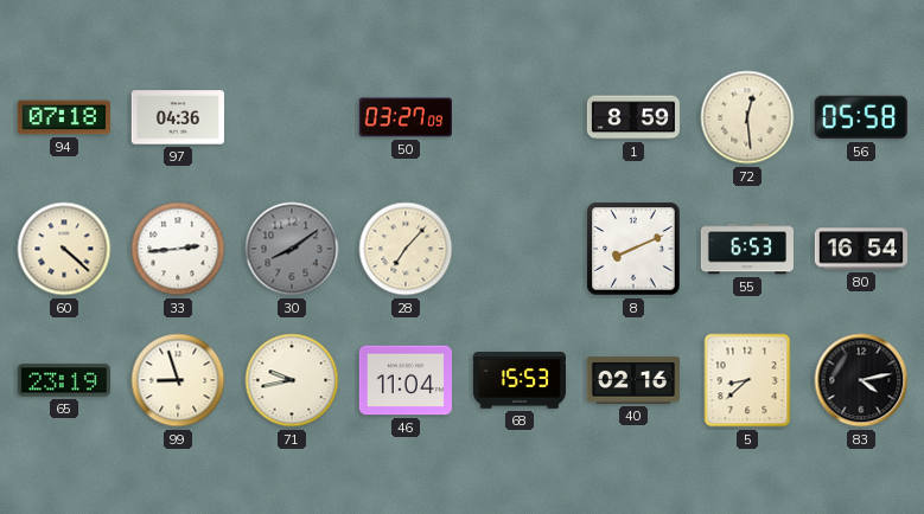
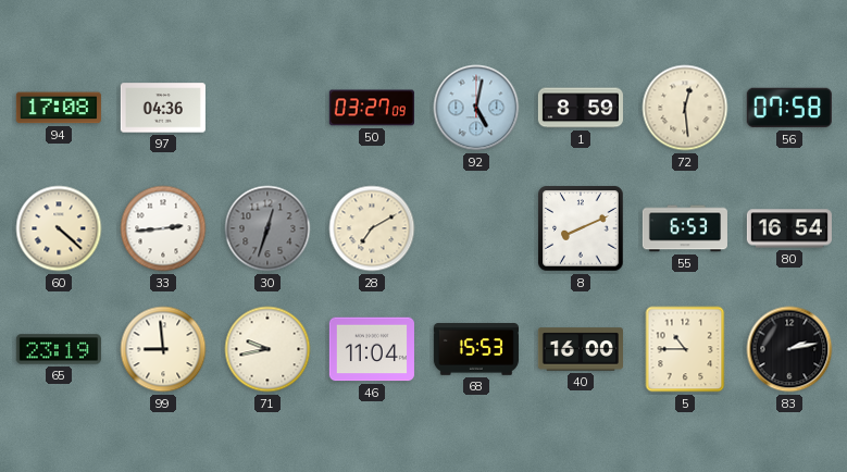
94: 07:18 -> 17:08 (59, 108)
92: none -> 5:02 (476, 108)
56: 05:58 -> 07:58 (789, 108)
30: 8:09 -> 12:33 (267, 228)
28: 7:07 -> 7:10 (372, 228)
99: 8:57 -> 8:59 (163, 349)
40: 02:16 -> 16:00 (581, 349)
5: 8:38 -> 10:45 (685, 349)
83: 4:13 -> 2:13 (789, 349)
